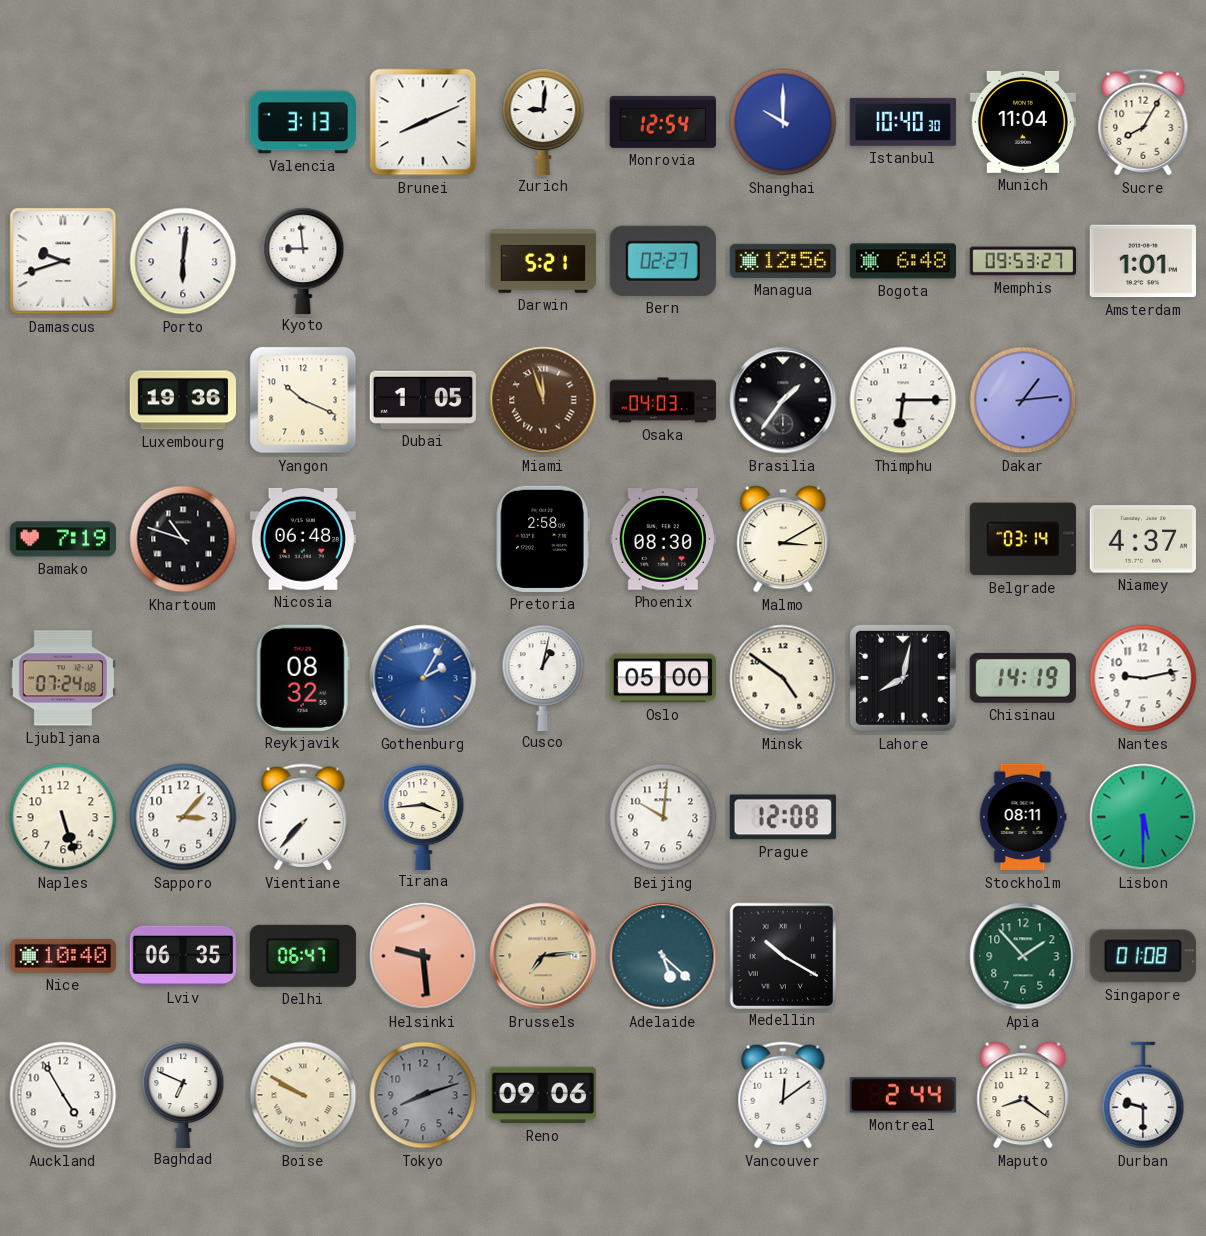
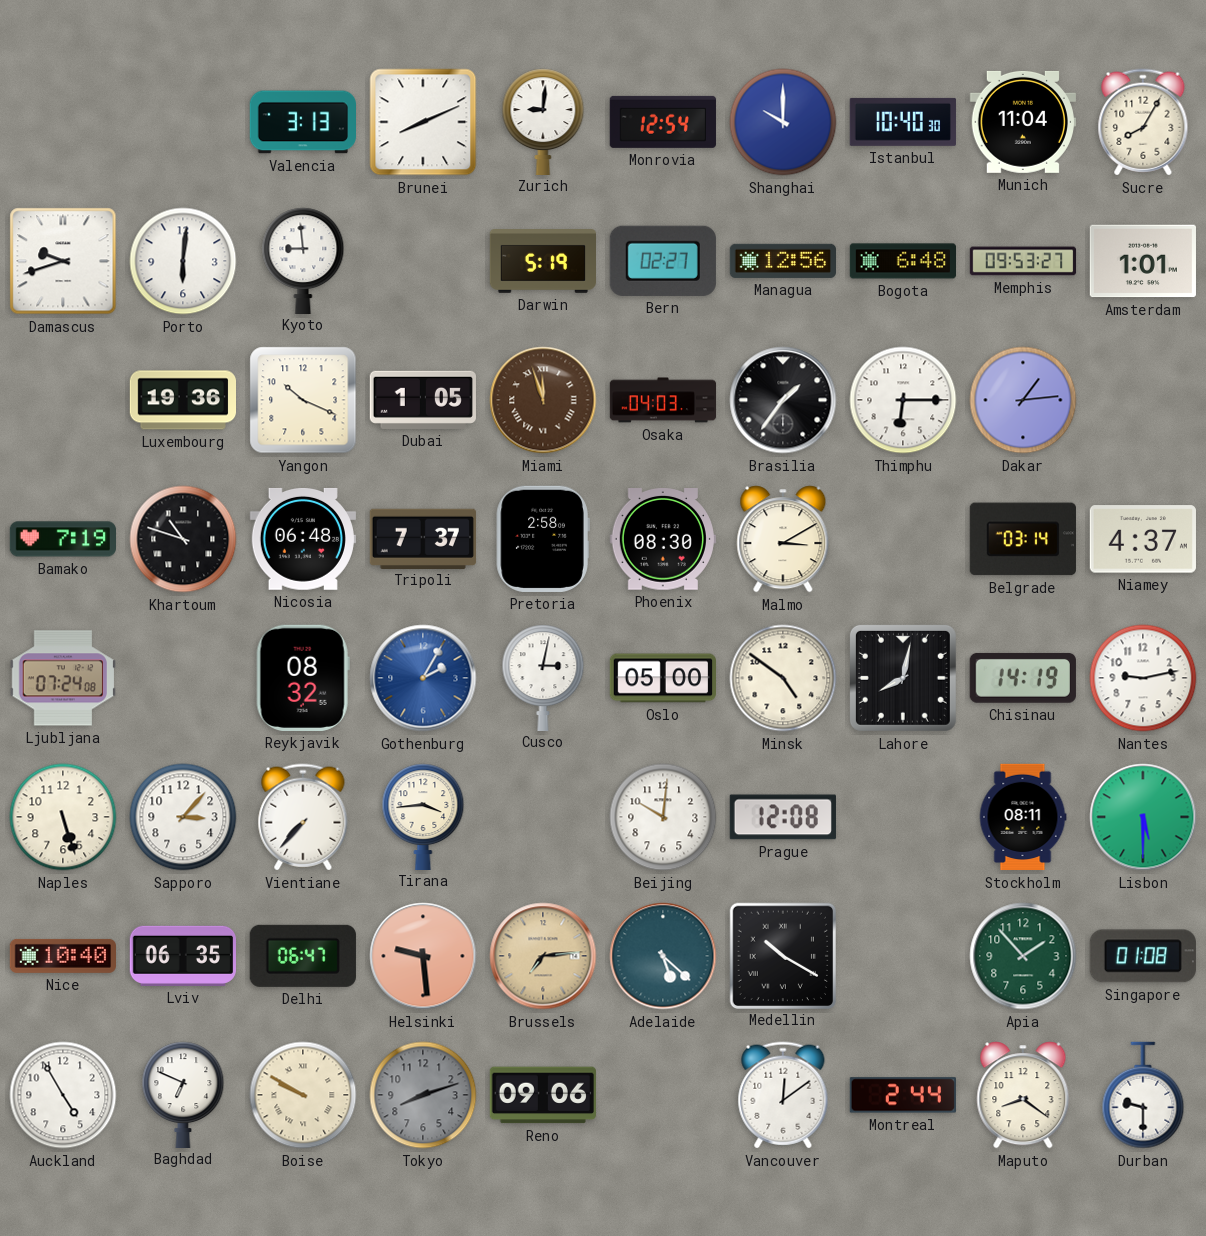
Darwin: 5:21 -> 5:19 (542, 262)
Tripoli: none -> 7:37 (423, 538)
Cusco: 1:02 -> 3:02 (543, 677)
